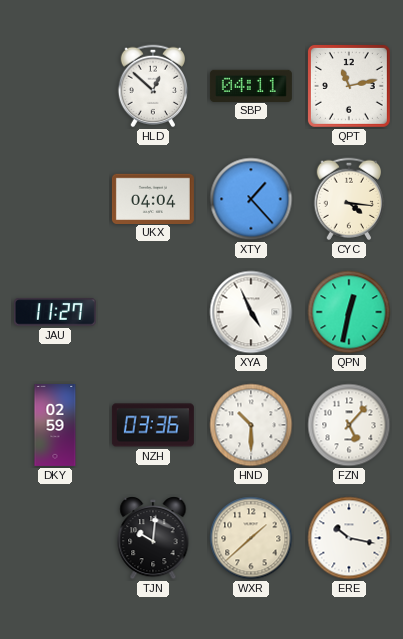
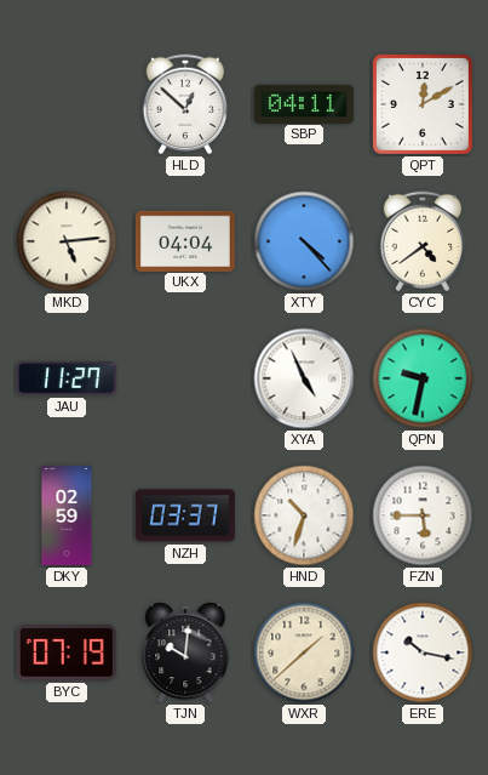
QPT: 11:13 -> 12:10 (423, 104)
MKD: none -> 5:14 (67, 241)
XTY: 1:23 -> 4:23 (304, 241)
CYC: 4:16 -> 4:39 (423, 241)
QPN: 12:32 -> 9:32 (423, 378)
NZH: 03:36 -> 03:37 (185, 515)
HND: 10:30 -> 10:33 (304, 515)
FZN: 5:07 -> 5:45 (423, 515)
BYC: none -> 07:19 (67, 653)
